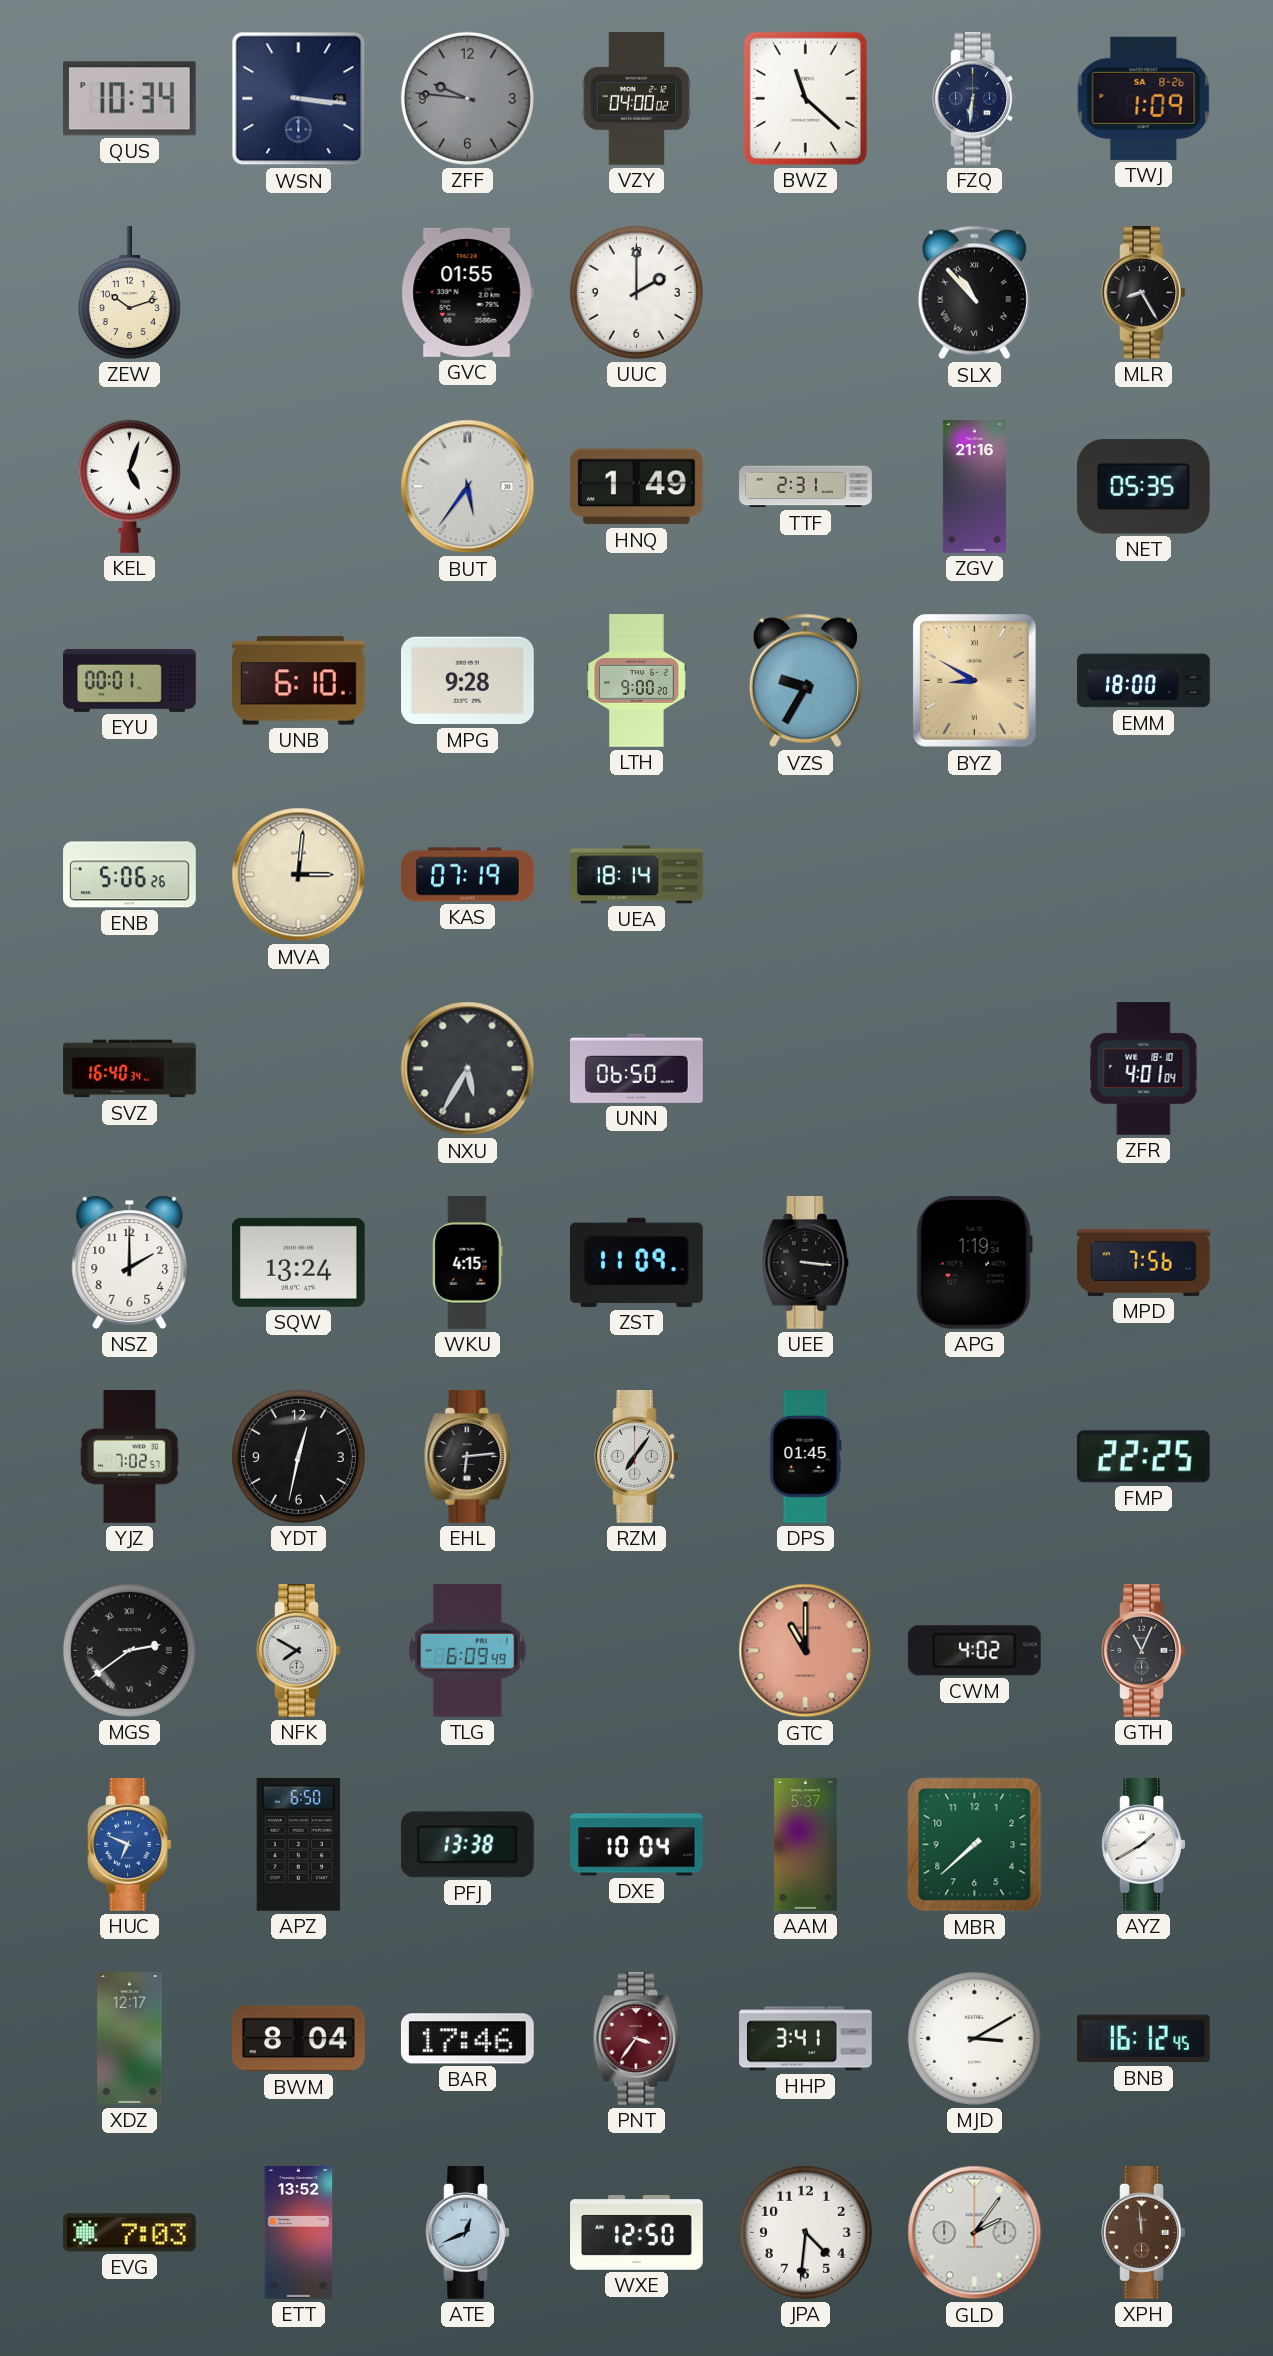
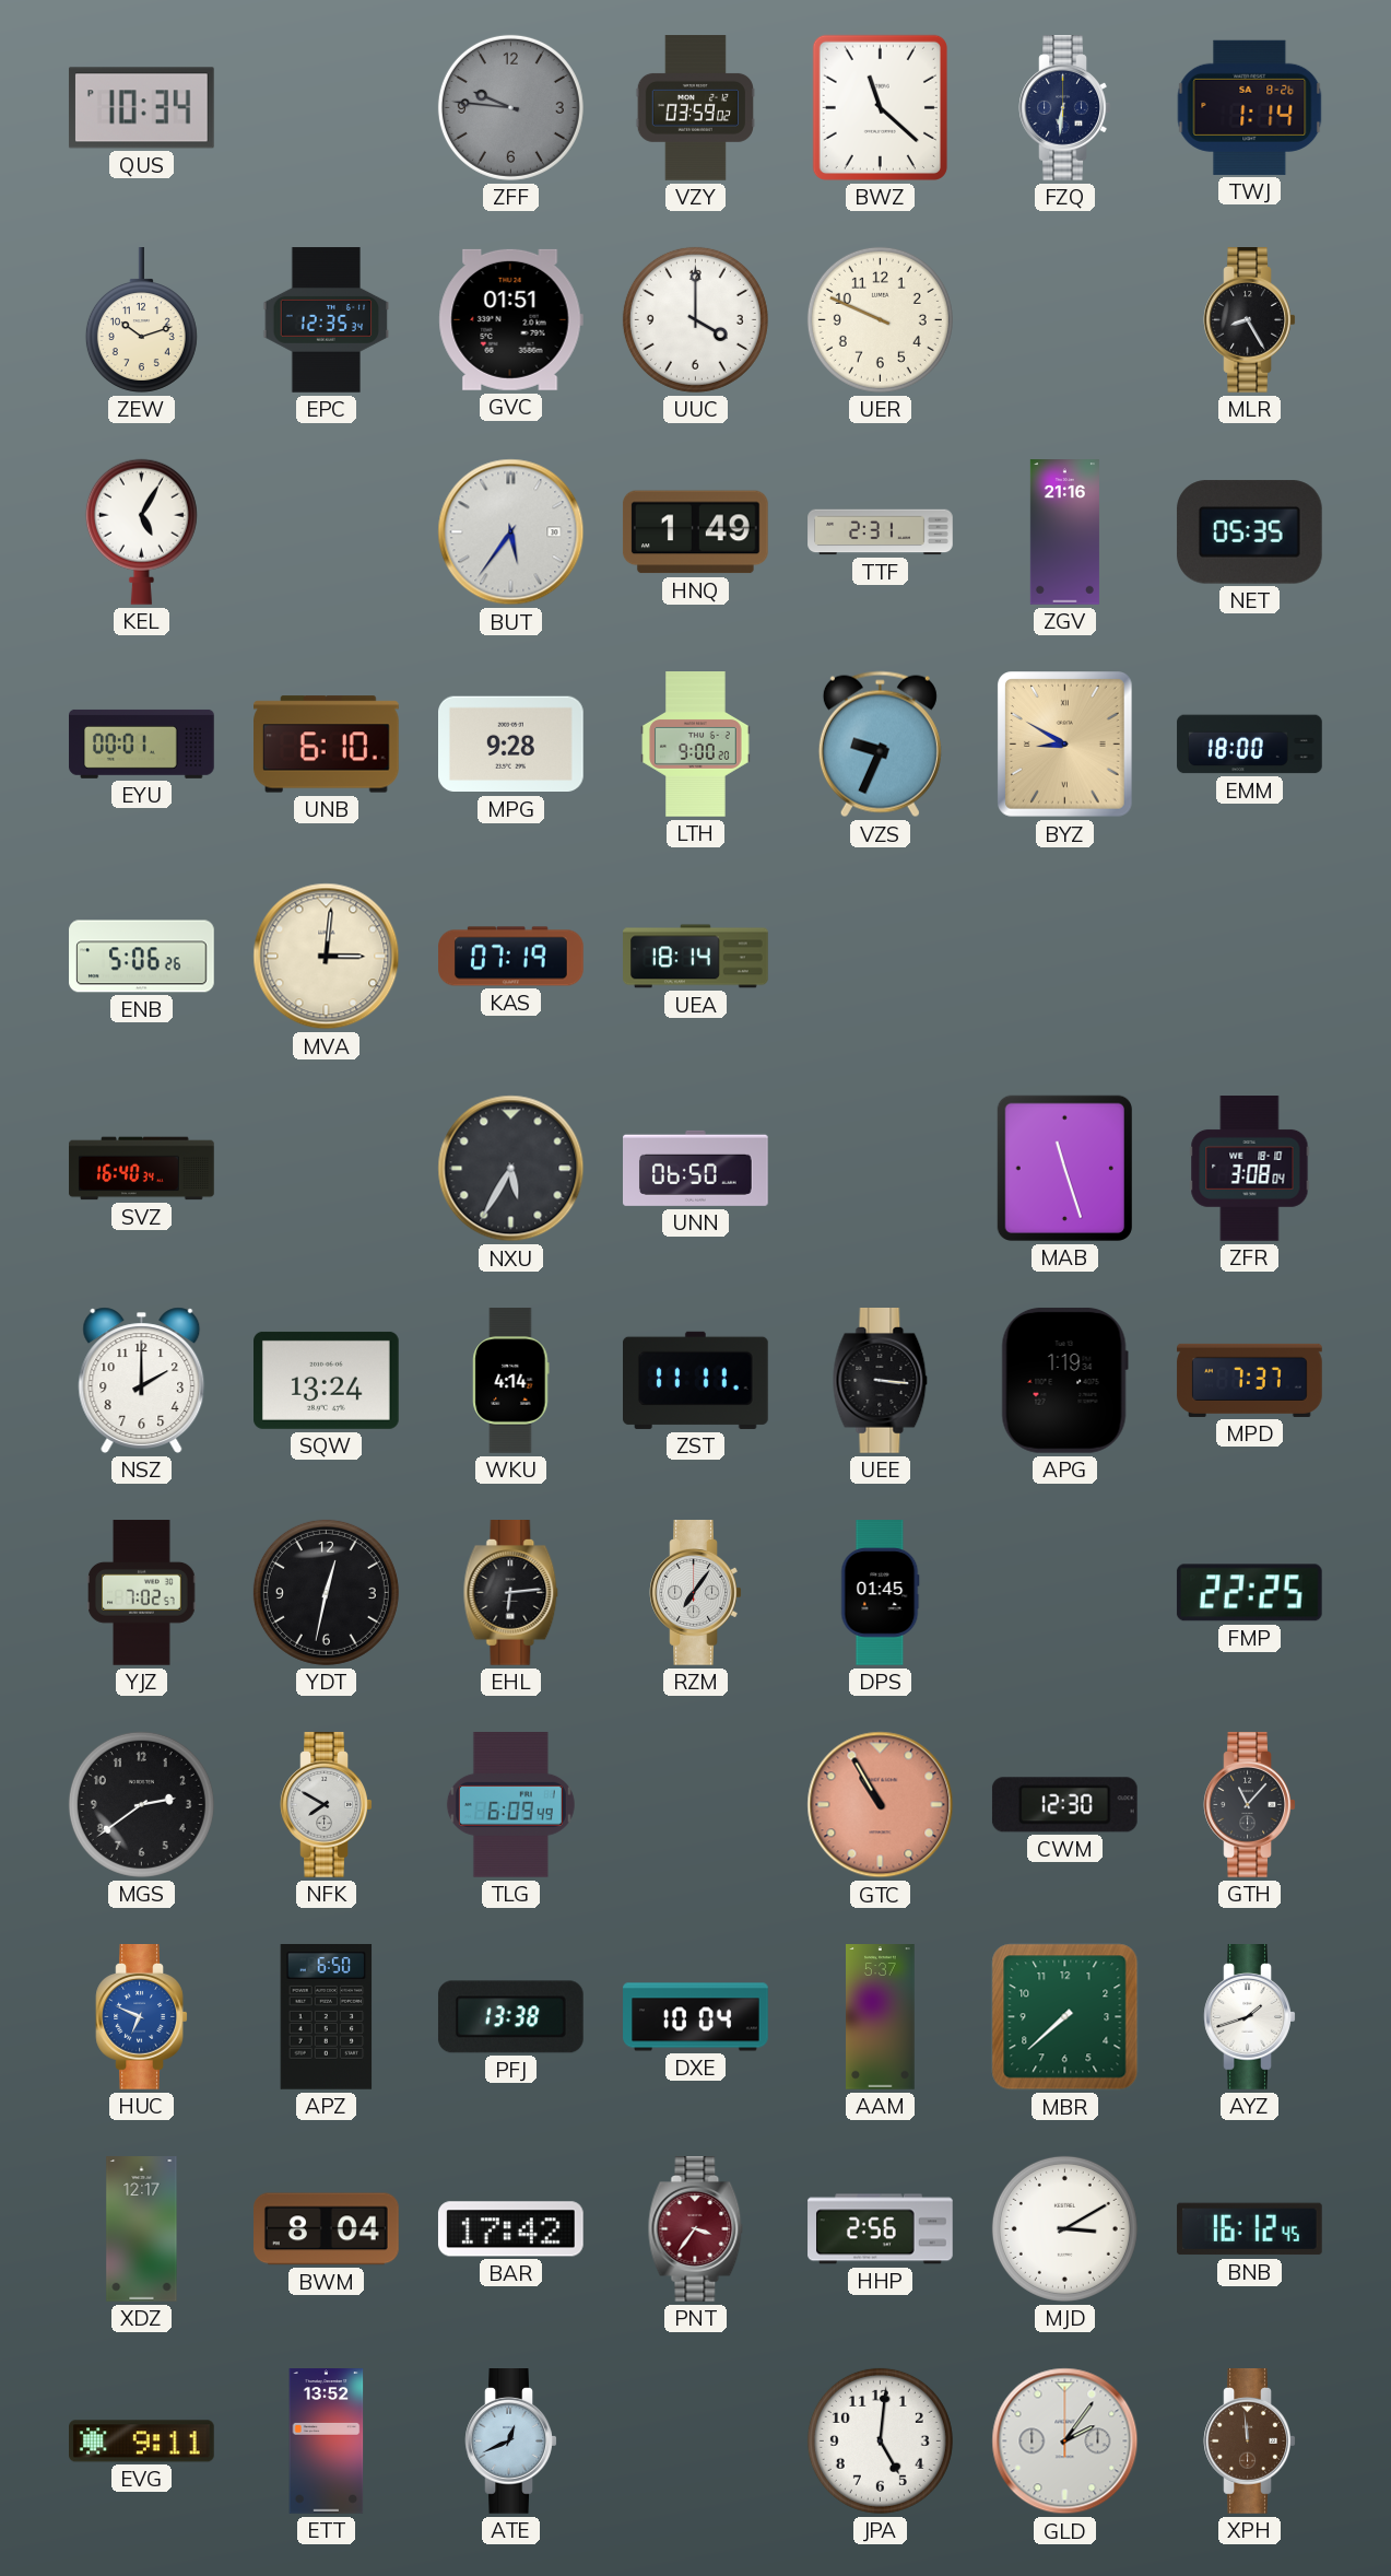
WSN: 3:16 -> none (299, 99)
VZY: 04:00 -> 03:59 (695, 108)
TWJ: 1:09 -> 1:14 (1250, 107)
EPC: none -> 12:35 (327, 320)
GVC: 01:55 -> 01:51 (510, 319)
UUC: 2:00 -> 4:00 (695, 319)
UER: none -> 9:49 (880, 319)
SLX: 10:53 -> none (974, 293)
KEL: 5:03 -> 5:05 (141, 531)
VZS: 9:35 -> 9:34 (880, 745)
MAB: none -> 11:27 (1064, 1168)
ZFR: 4:01 -> 3:08 (1250, 1169)
WKU: 4:15 -> 4:14 (511, 1381)
ZST: 11:09 -> 11:11 (696, 1380)
MPD: 7:56 -> 7:37 (1250, 1380)
MGS numerals: Roman -> Arabic (141, 1804)
GTC: 11:00 -> 10:55 (881, 1805)
CWM: 4:02 -> 12:30 (1064, 1805)
GTH: 11:04 -> 11:07 (1250, 1805)
AYZ: 1:40 -> 1:42 (1250, 2017)
BAR: 17:46 -> 17:42 (510, 2229)
HHP: 3:41 -> 2:56 (881, 2229)
EVG: 7:03 -> 9:11 (142, 2442)
WXE: 12:50 -> none (637, 2233)
JPA: 4:31 -> 5:01 (880, 2440)
